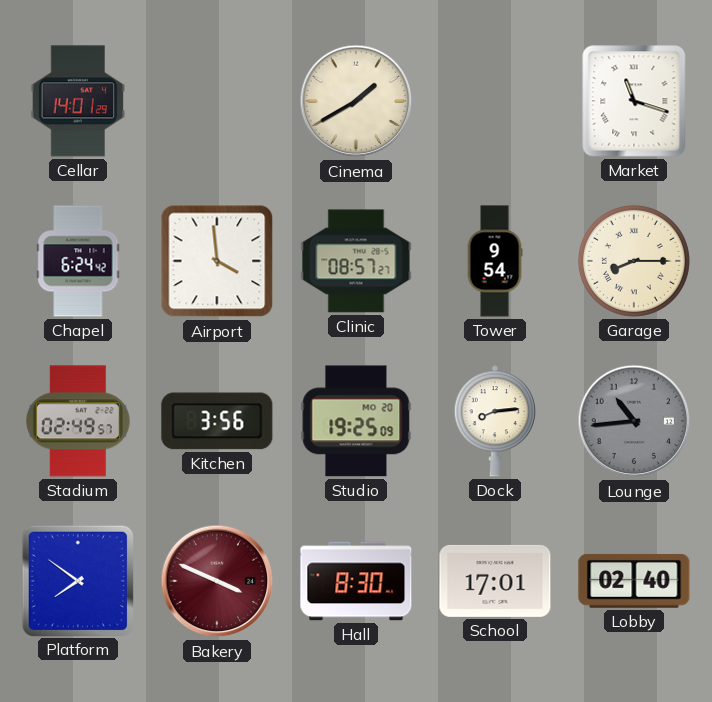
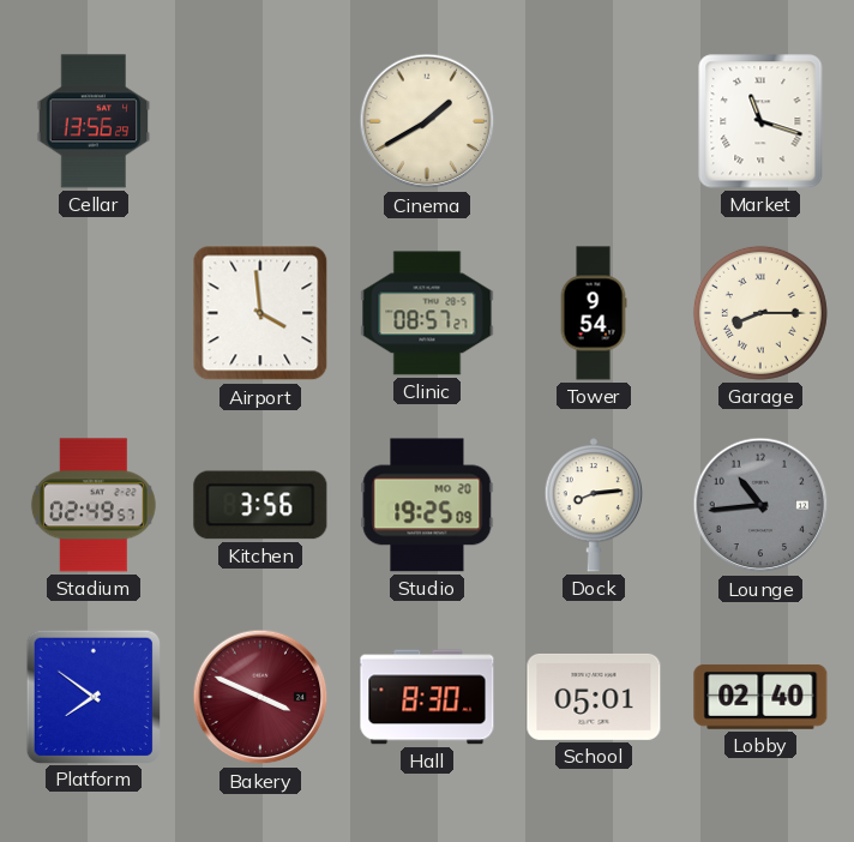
Cellar: 14:01 -> 13:56 (94, 121)
Chapel: 6:24 -> none (78, 261)
School: 17:01 -> 05:01 (594, 697)
